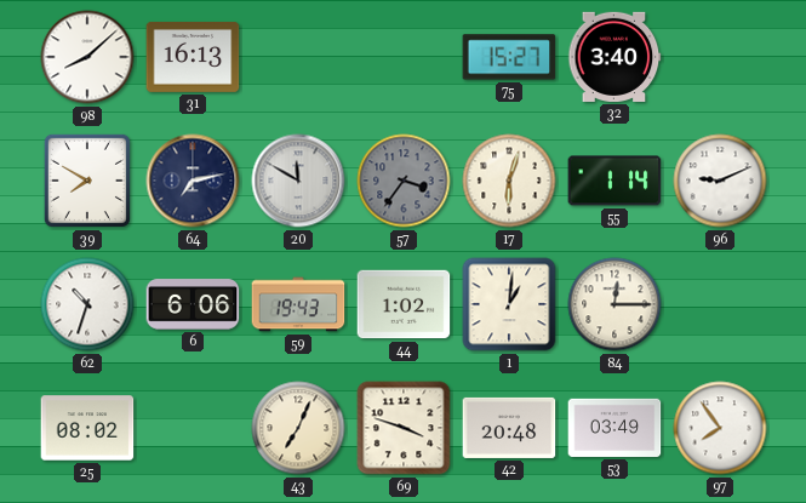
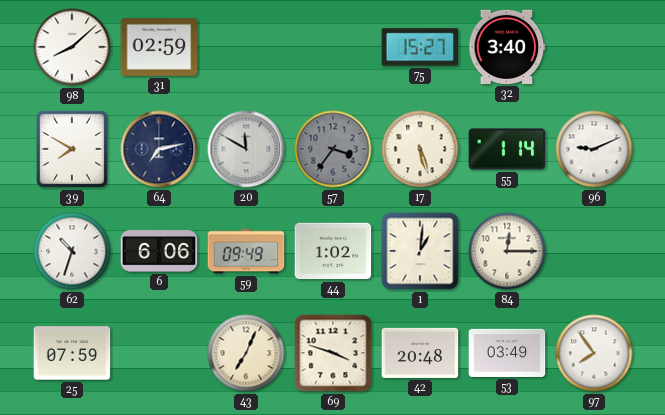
31: 16:13 -> 02:59 (159, 47)
17: 6:03 -> 5:27 (420, 149)
59: 19:43 -> 09:49 (246, 251)
25: 08:02 -> 07:59 (72, 353)
